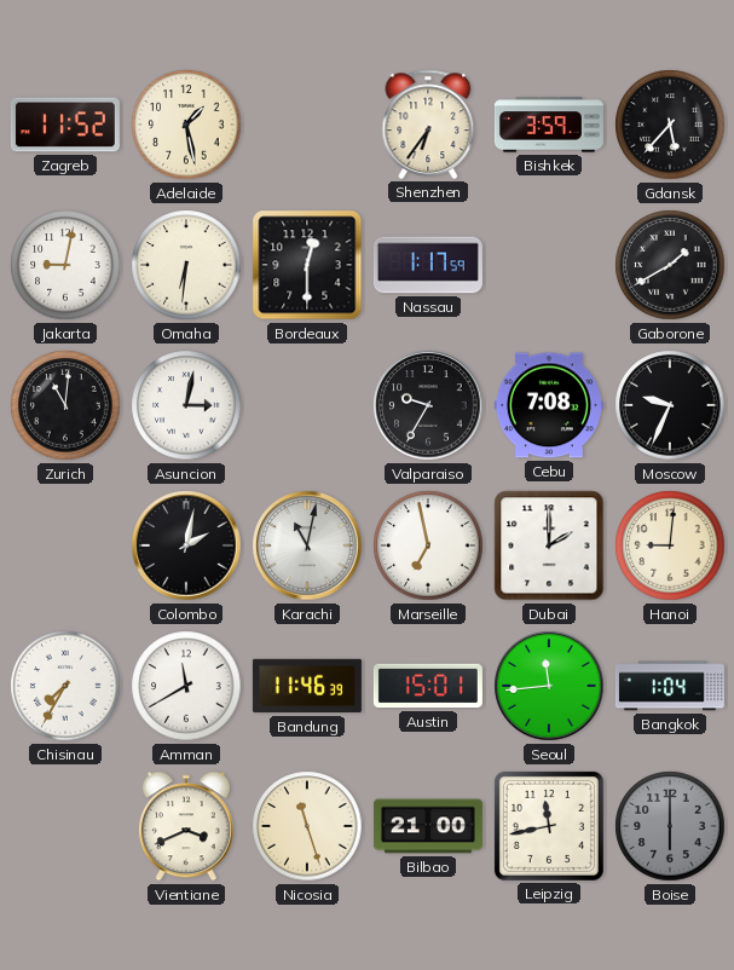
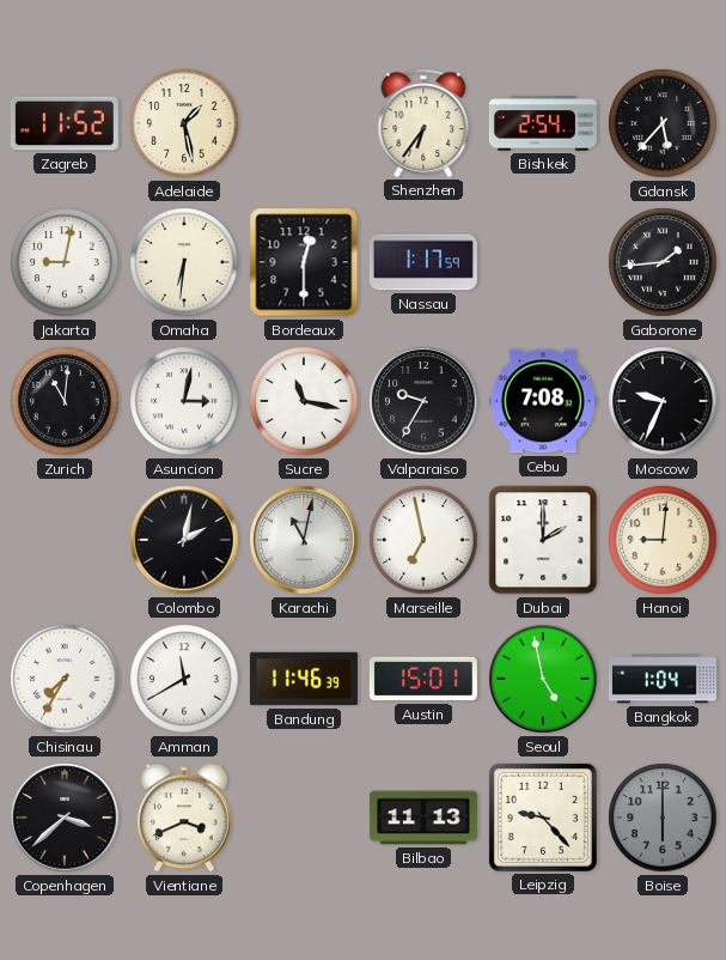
Bishkek: 3:59 -> 2:54 (543, 123)
Gaborone: 1:40 -> 1:44 (663, 262)
Sucre: none -> 11:17 (304, 401)
Seoul: 11:44 -> 4:58 (543, 679)
Copenhagen: none -> 3:38 (65, 818)
Nicosia: 11:27 -> none (307, 826)
Bilbao: 21:00 -> 11:13 (423, 818)
Leipzig: 11:43 -> 9:23 (543, 818)
